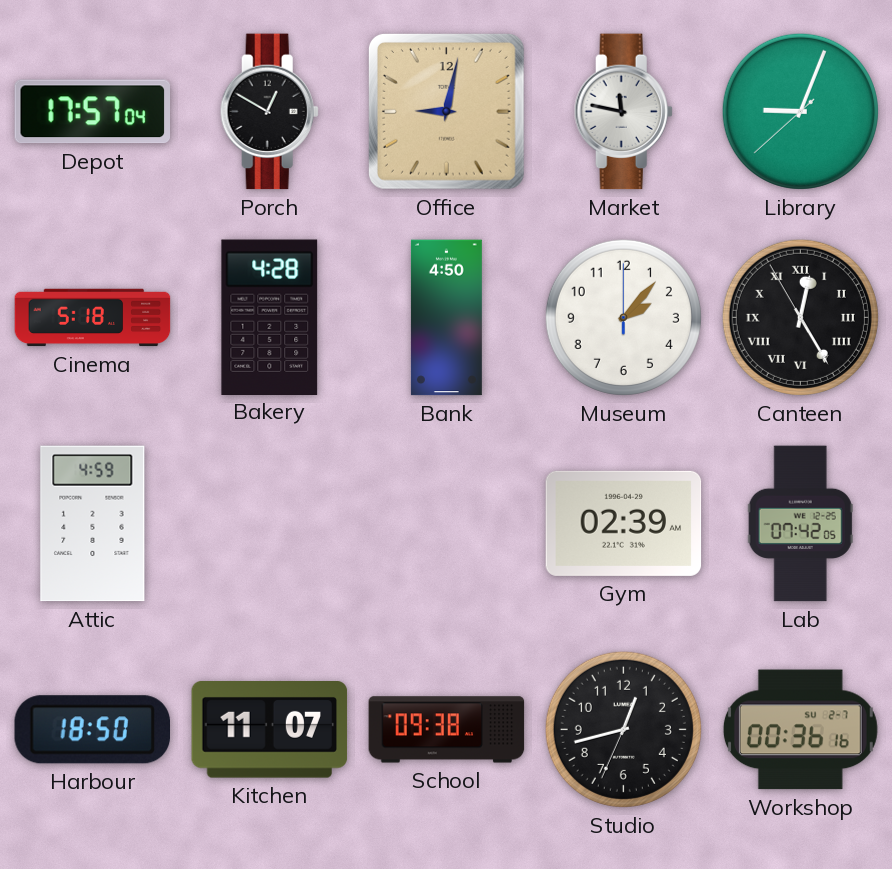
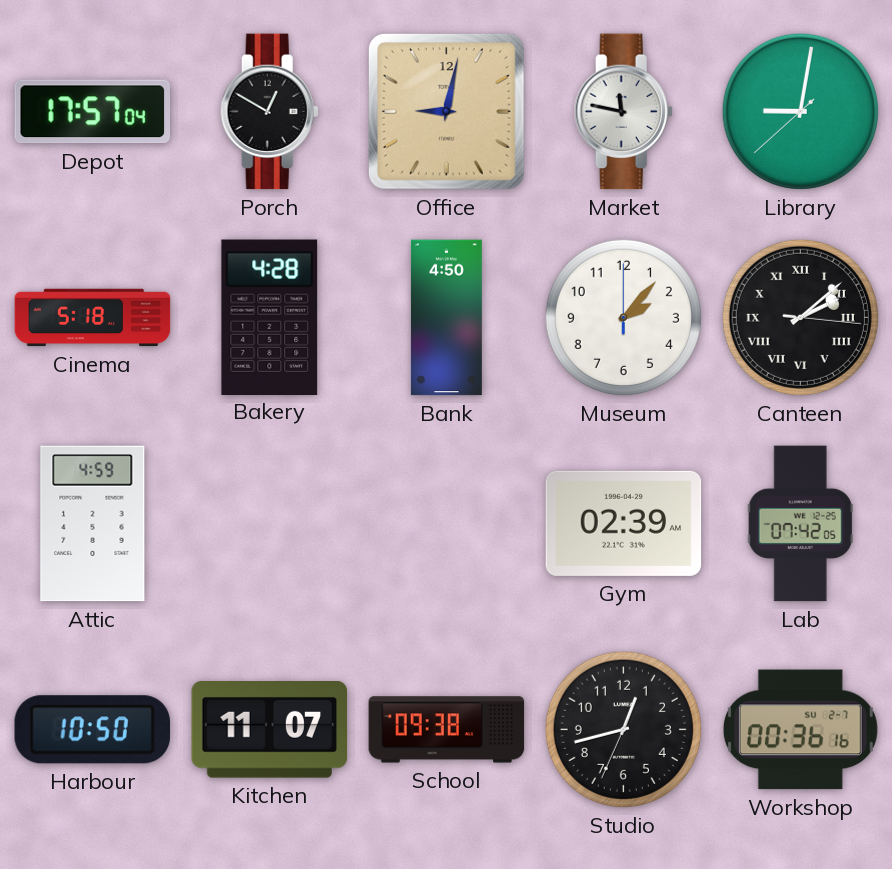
Library: 9:03 -> 9:01 (800, 111)
Canteen: 12:24 -> 2:08 (800, 317)
Harbour: 18:50 -> 10:50 (92, 730)
